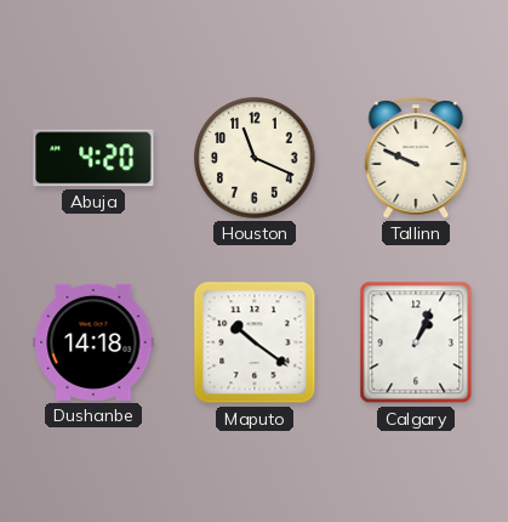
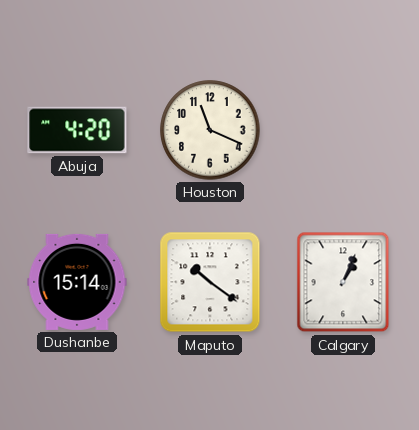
Tallinn: 9:49 -> none (416, 158)
Dushanbe: 14:18 -> 15:14 (77, 282)
